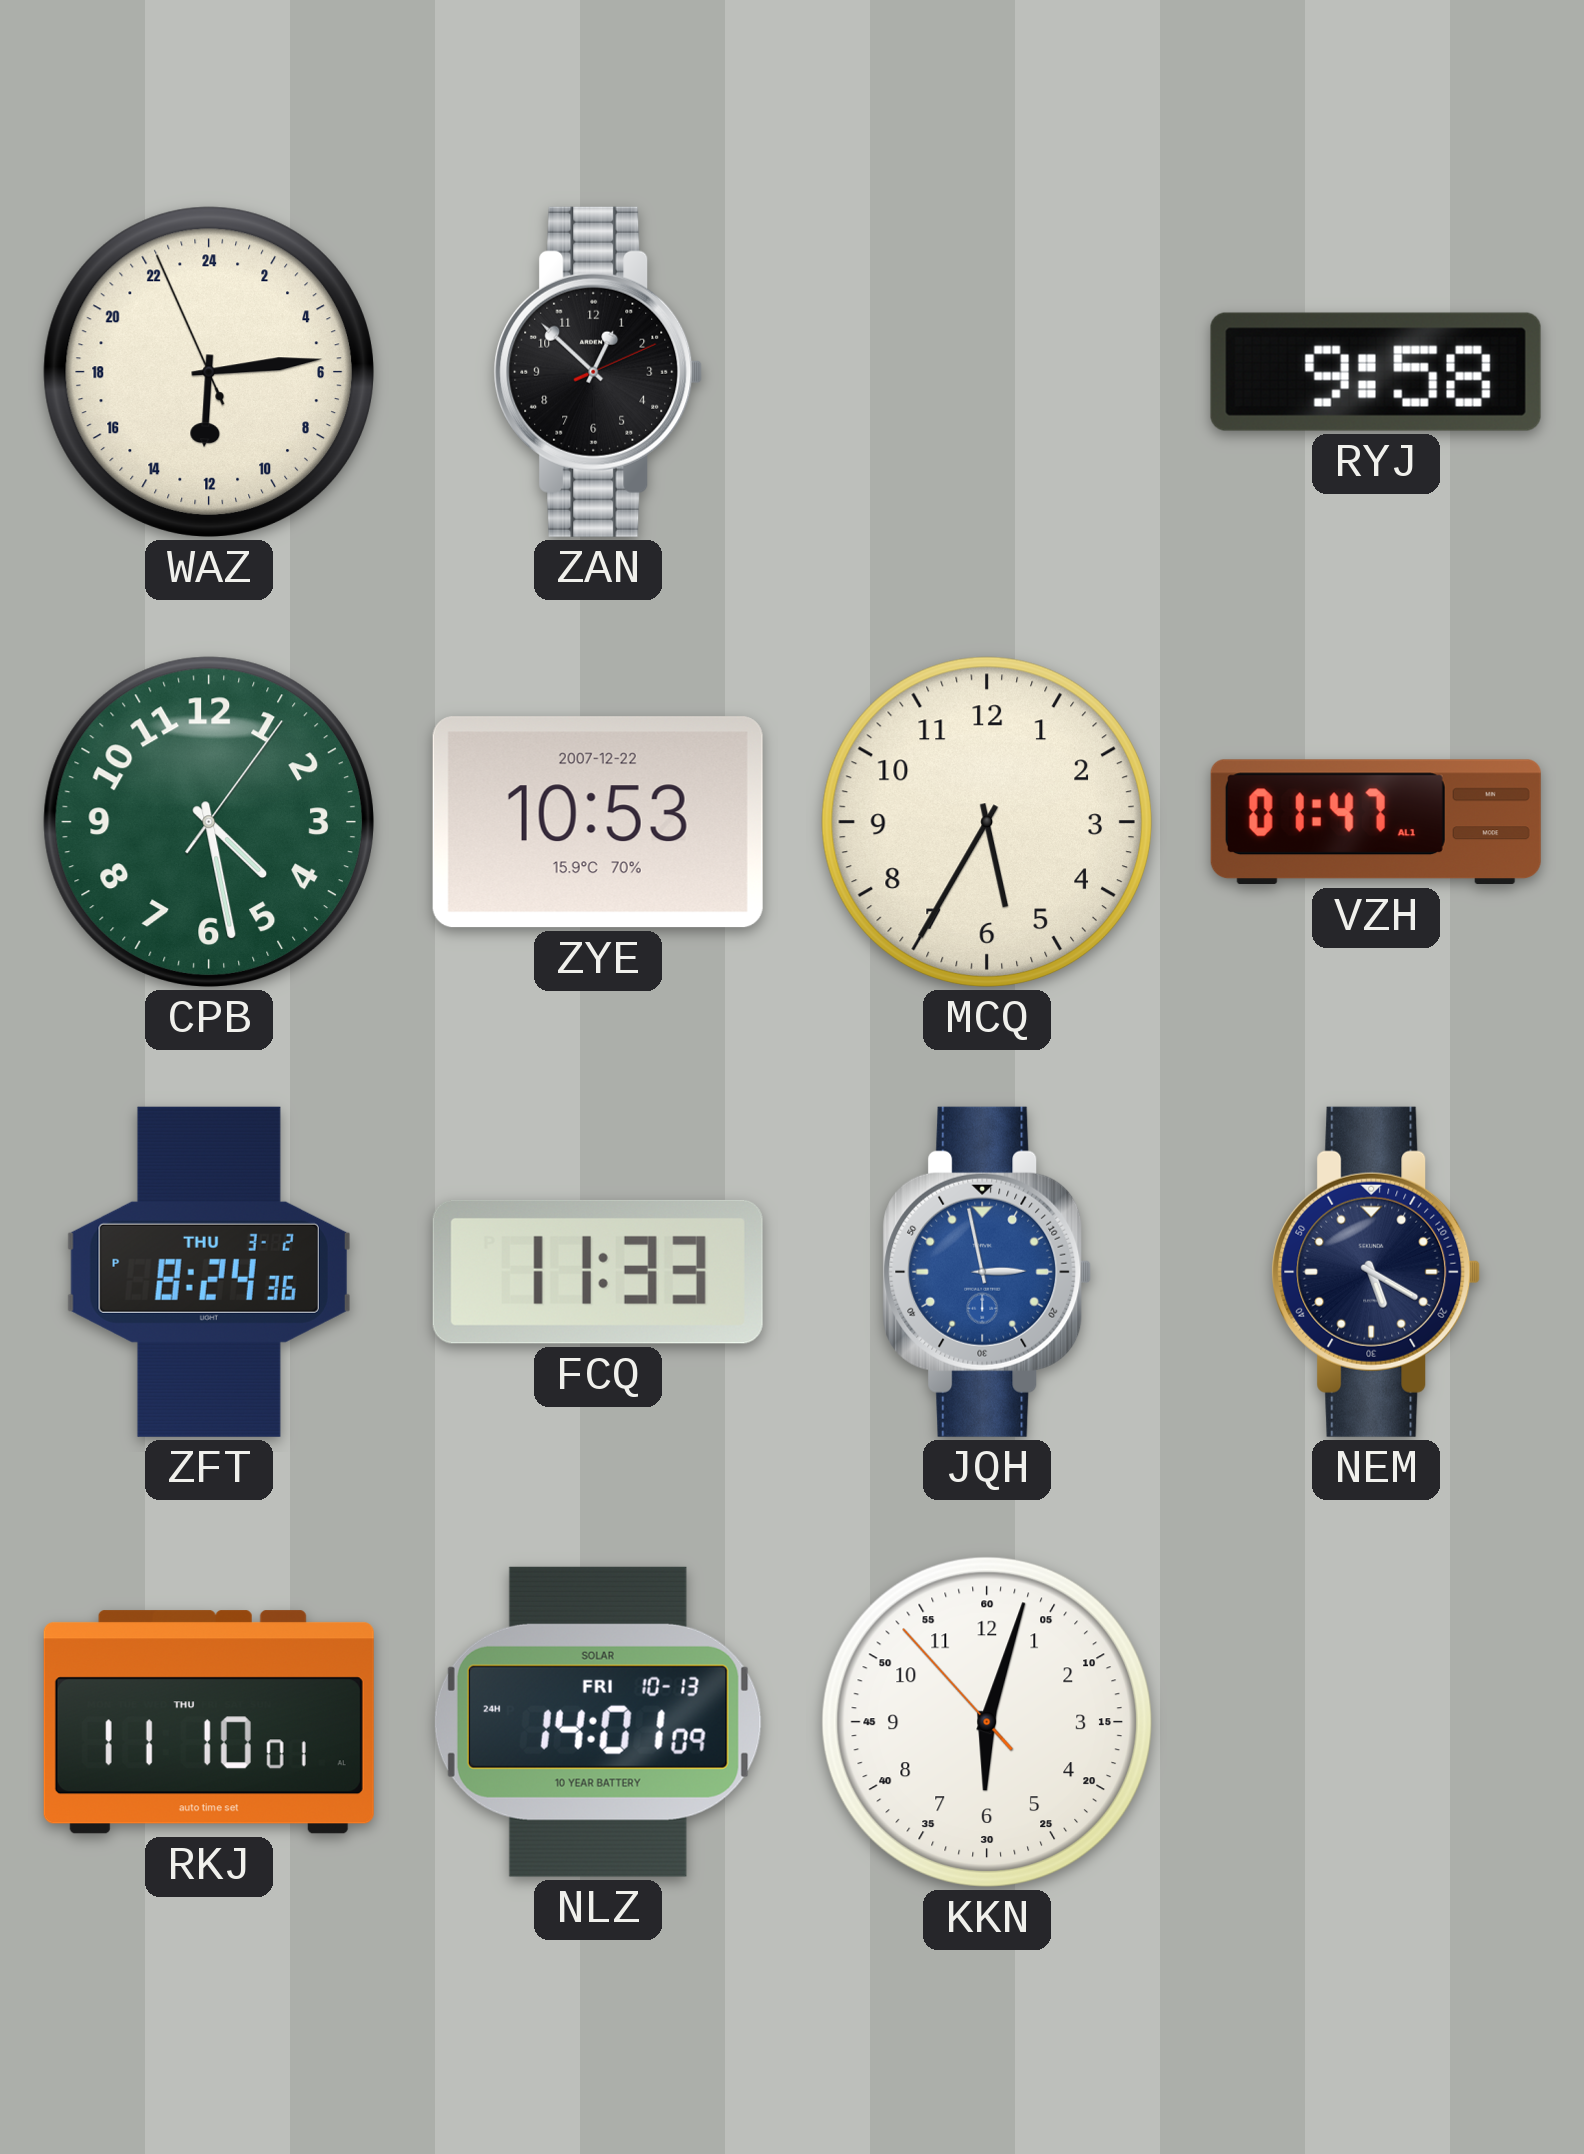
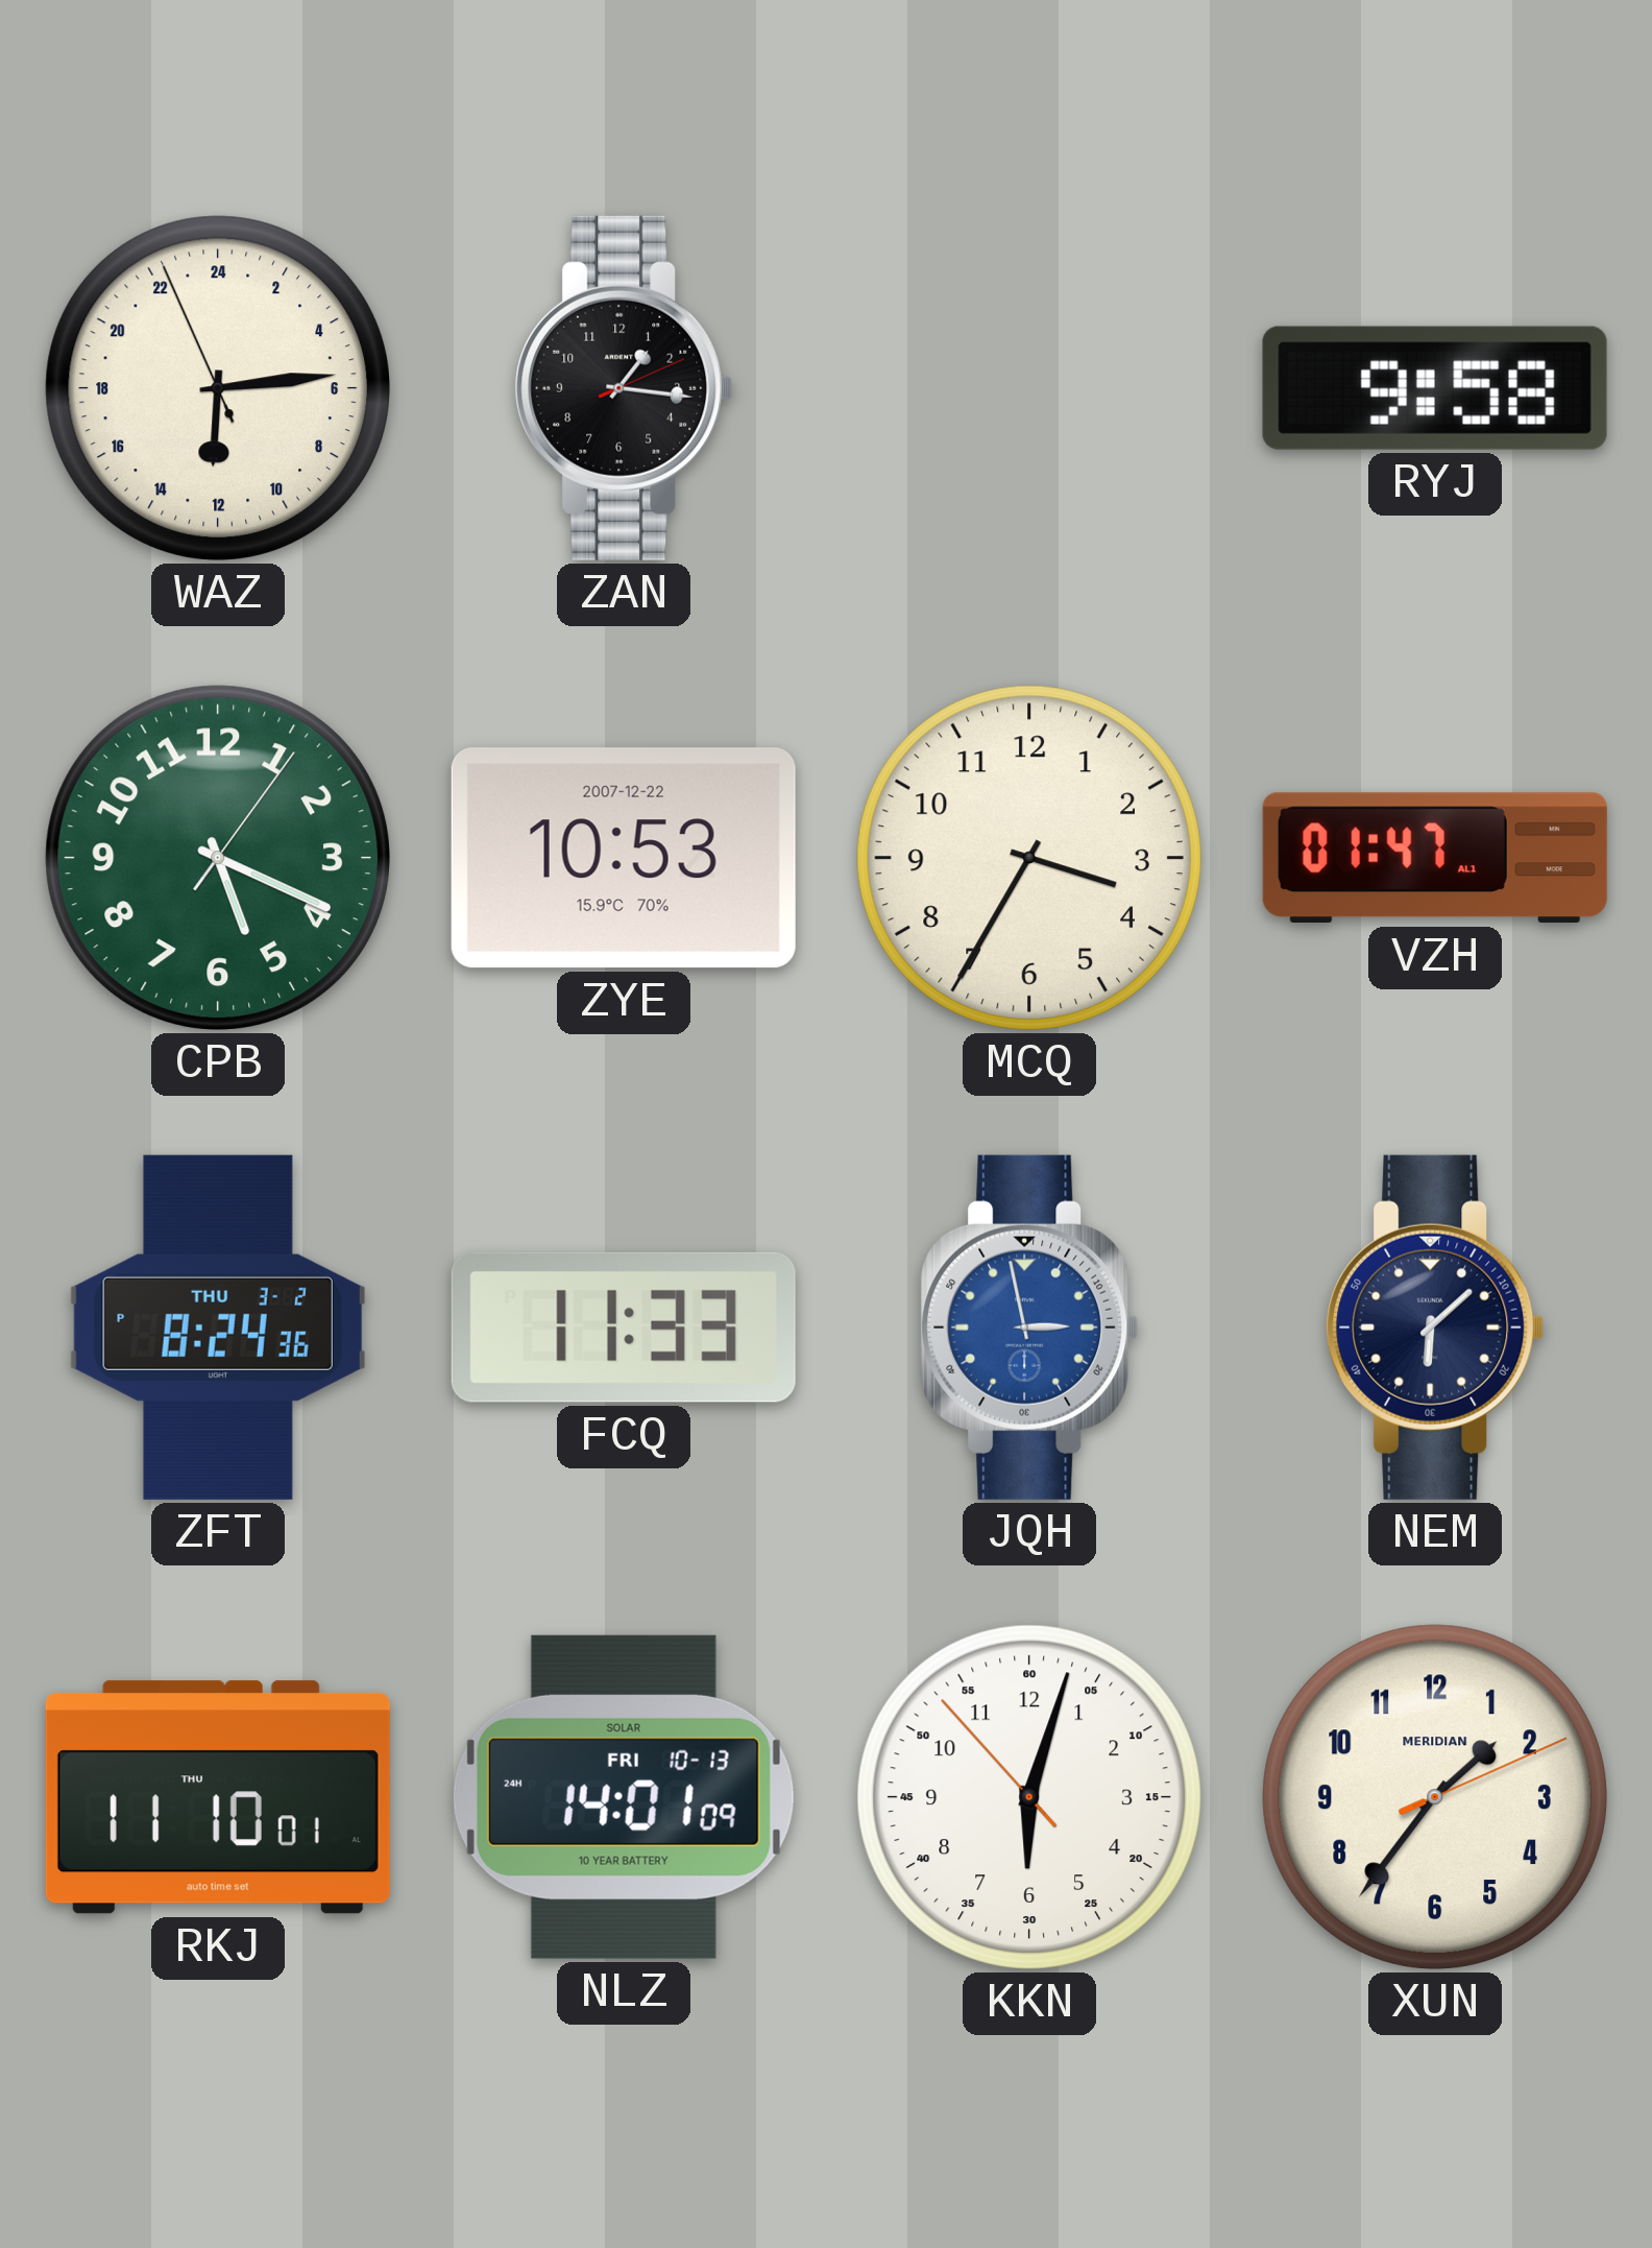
ZAN: 12:52 -> 1:16 (624, 388)
CPB: 4:28 -> 5:19 (218, 858)
MCQ: 5:35 -> 3:35 (1029, 858)
NEM: 5:20 -> 6:08 (1435, 1328)
XUN: none -> 1:36 (1435, 1797)
